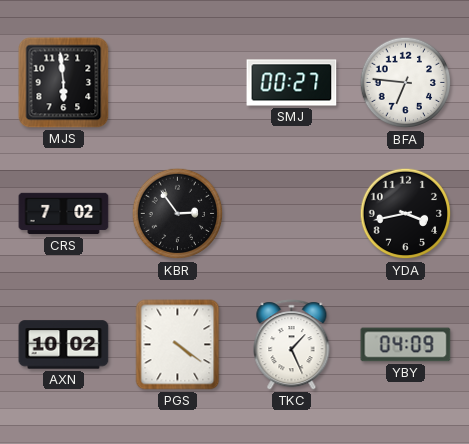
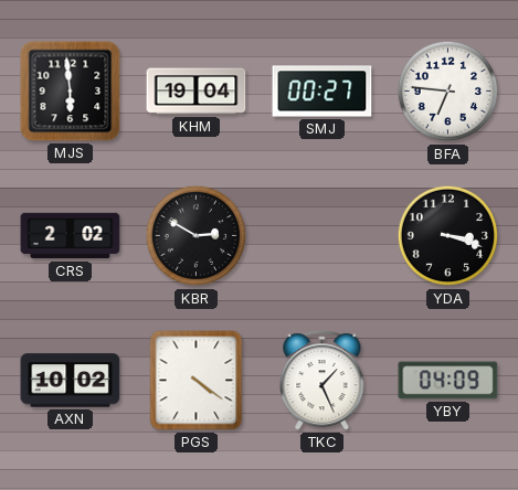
KHM: none -> 19:04 (197, 92)
CRS: 7:02 -> 2:02 (71, 236)
KBR: 2:54 -> 2:50 (197, 236)
YDA: 3:43 -> 3:18 (448, 236)
